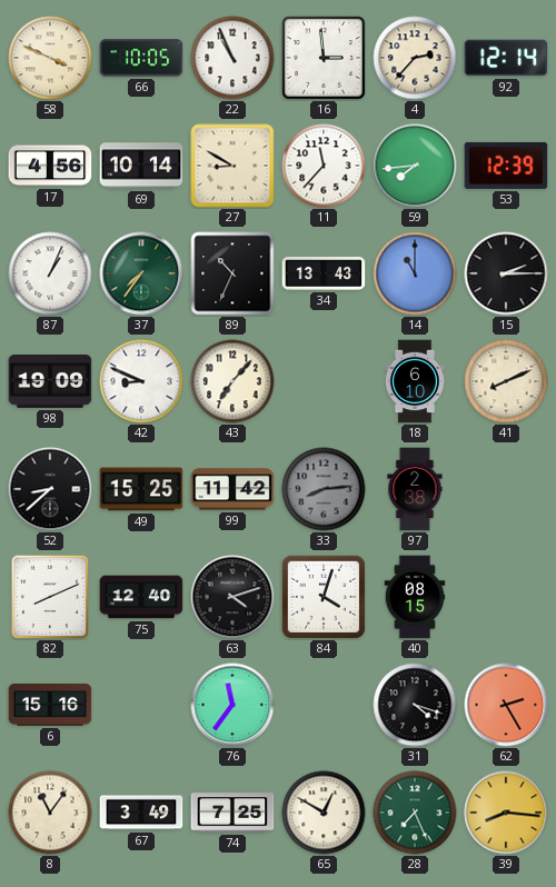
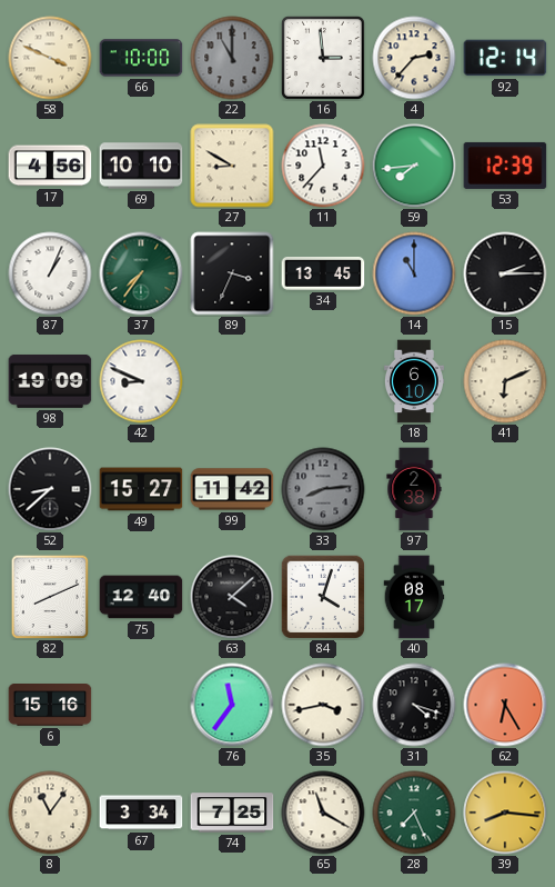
66: 10:05 -> 10:00 (141, 58)
22: 10:56 -> 11:00 (232, 58)
22 dial: white -> grey (232, 58)
69: 10:14 -> 10:10 (141, 166)
89: 10:34 -> 3:34 (232, 273)
34: 13:43 -> 13:45 (323, 273)
43: 7:07 -> none (232, 381)
41: 8:11 -> 6:11 (505, 381)
49: 15:25 -> 15:27 (141, 489)
63: 4:12 -> 4:08 (232, 597)
40: 08:15 -> 08:17 (414, 597)
35: none -> 3:43 (323, 705)
62: 2:25 -> 6:25 (505, 705)
67: 3:49 -> 3:34 (141, 813)
65: 12:50 -> 11:20 (323, 813)
